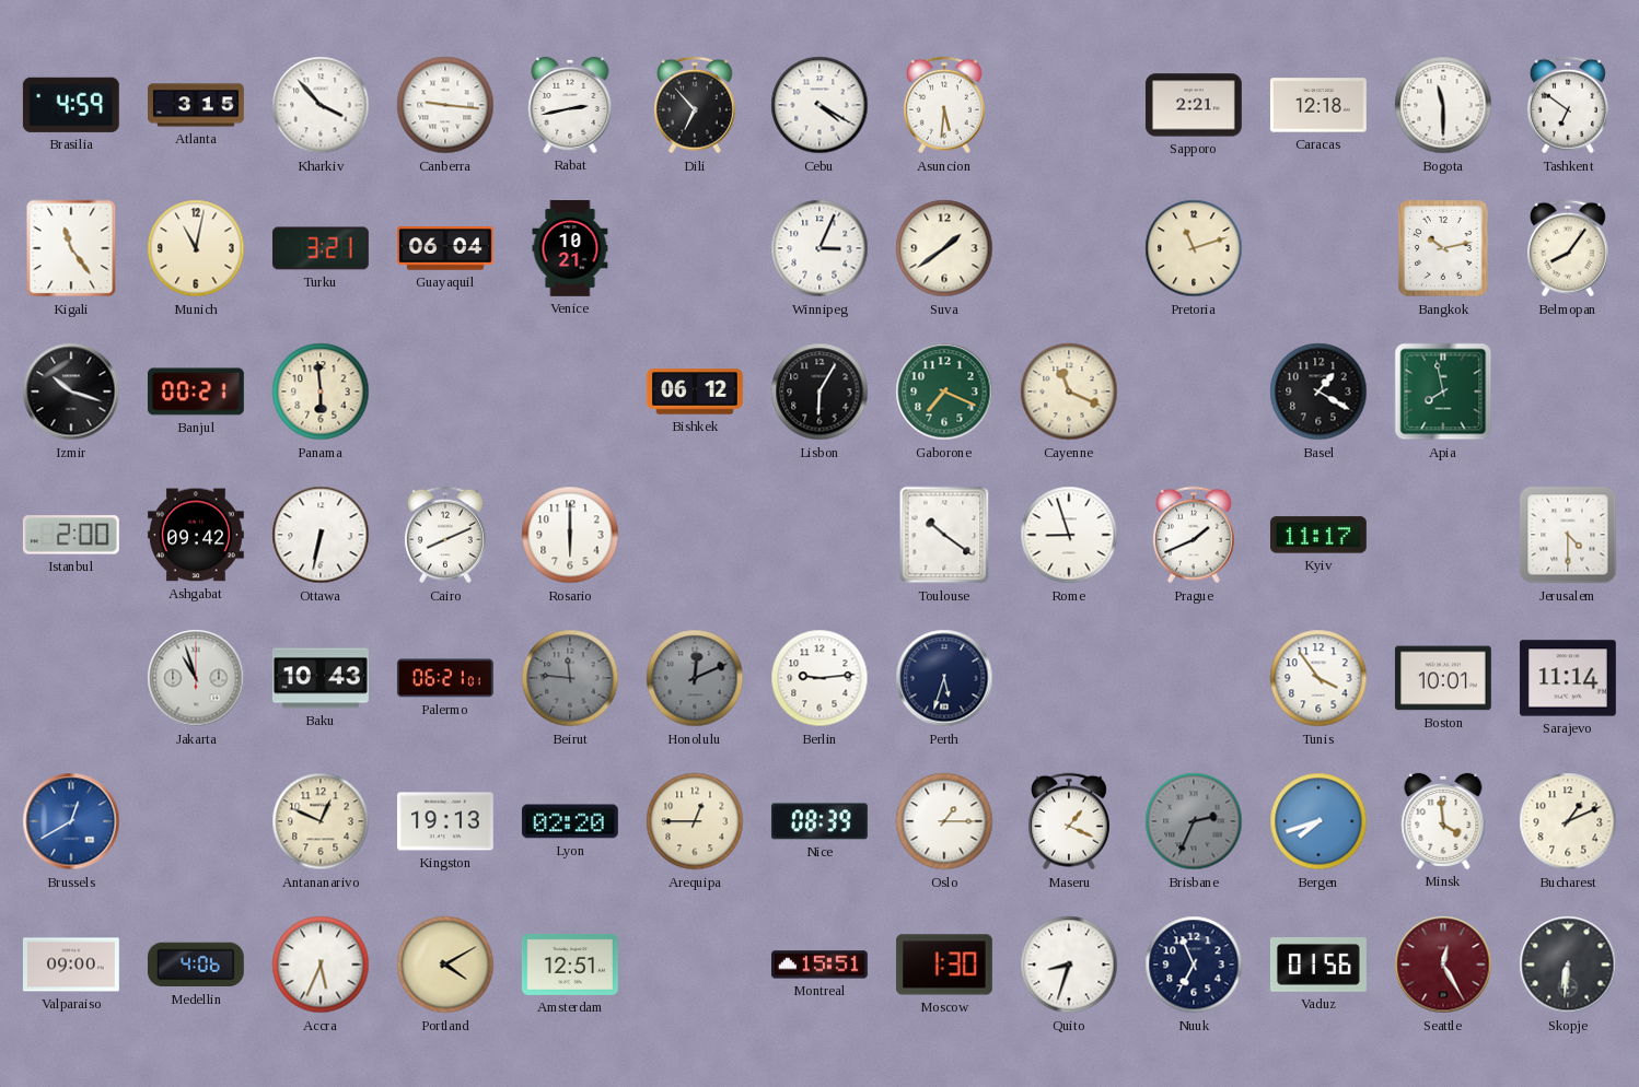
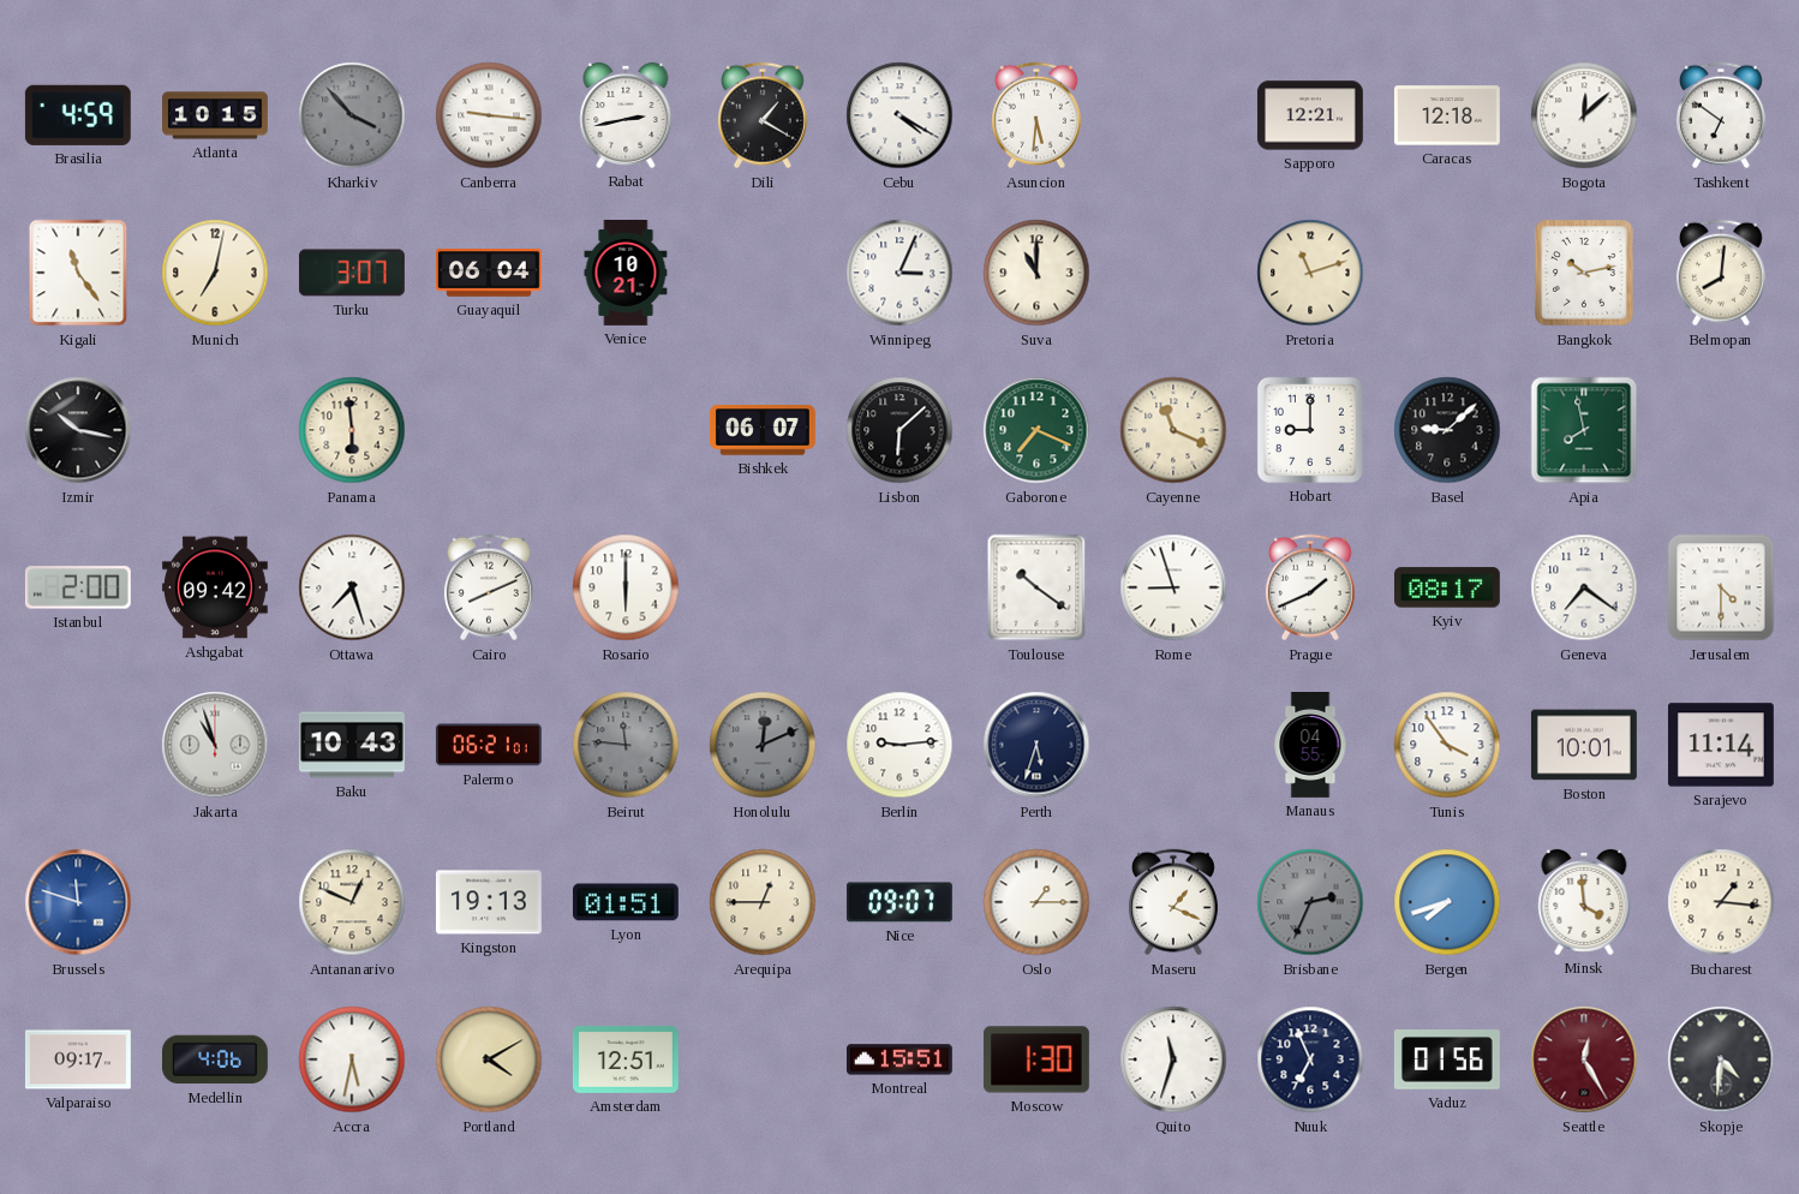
Atlanta: 3:15 -> 10:15 (216, 115)
Kharkiv dial: white -> grey (352, 115)
Dili: 6:53 -> 1:20 (763, 115)
Sapporo: 2:21 -> 12:21 (1310, 115)
Bogota: 11:30 -> 12:08 (1584, 115)
Munich: 11:02 -> 7:02 (215, 273)
Turku: 3:21 -> 3:07 (352, 273)
Suva: 1:39 -> 11:00 (1036, 273)
Belmopan: 8:06 -> 8:01 (1721, 273)
Izmir: 10:18 -> 10:17 (78, 430)
Banjul: 00:21 -> none (196, 391)
Bishkek: 06:12 -> 06:07 (763, 430)
Lisbon: 6:05 -> 6:08 (899, 430)
Hobart: none -> 9:00 (1310, 430)
Basel: 1:20 -> 9:08 (1447, 430)
Ottawa: 6:32 -> 7:27 (352, 587)
Kyiv: 11:17 -> 08:17 (1447, 587)
Geneva: none -> 7:21 (1584, 587)
Manaus: none -> 04:55 (1310, 746)
Brussels: 12:40 -> 11:48 (78, 902)
Lyon: 02:20 -> 01:51 (626, 902)
Nice: 08:39 -> 09:07 (899, 902)
Bucharest: 1:11 -> 1:16 (1721, 902)
Valparaiso: 09:00 -> 09:17 (78, 1059)
Accra: 5:34 -> 5:32 (352, 1059)
Quito: 8:33 -> 11:33 (1173, 1059)
Skopje: 6:31 -> 4:31 (1721, 1059)
